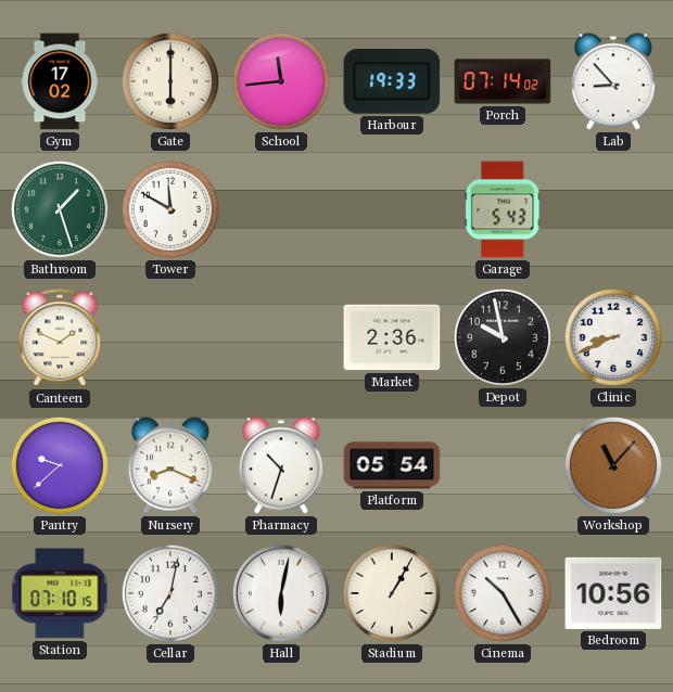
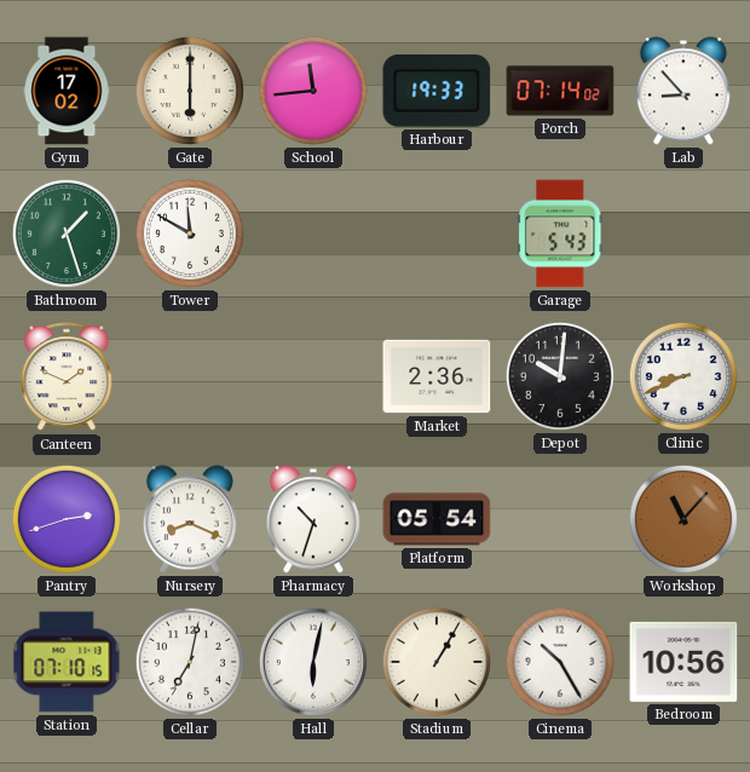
Depot: 9:58 -> 10:01 (560, 376)
Pantry: 9:38 -> 2:42 (67, 519)
